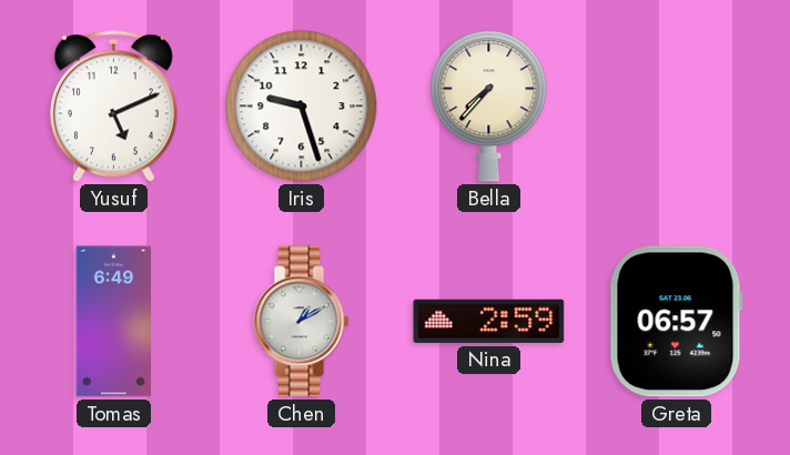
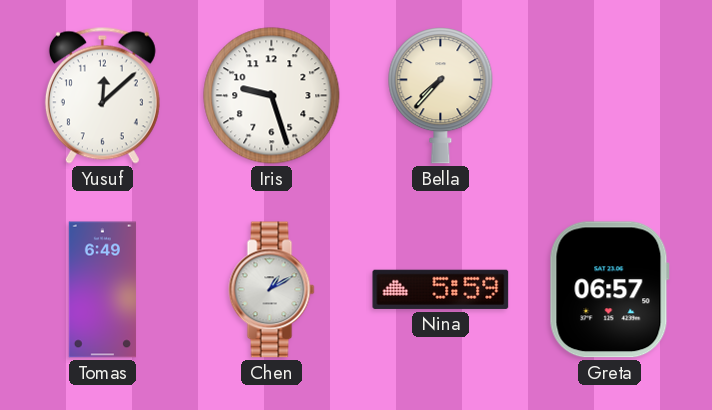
Yusuf: 5:11 -> 12:08 (102, 95)
Nina: 2:59 -> 5:59 (441, 289)
